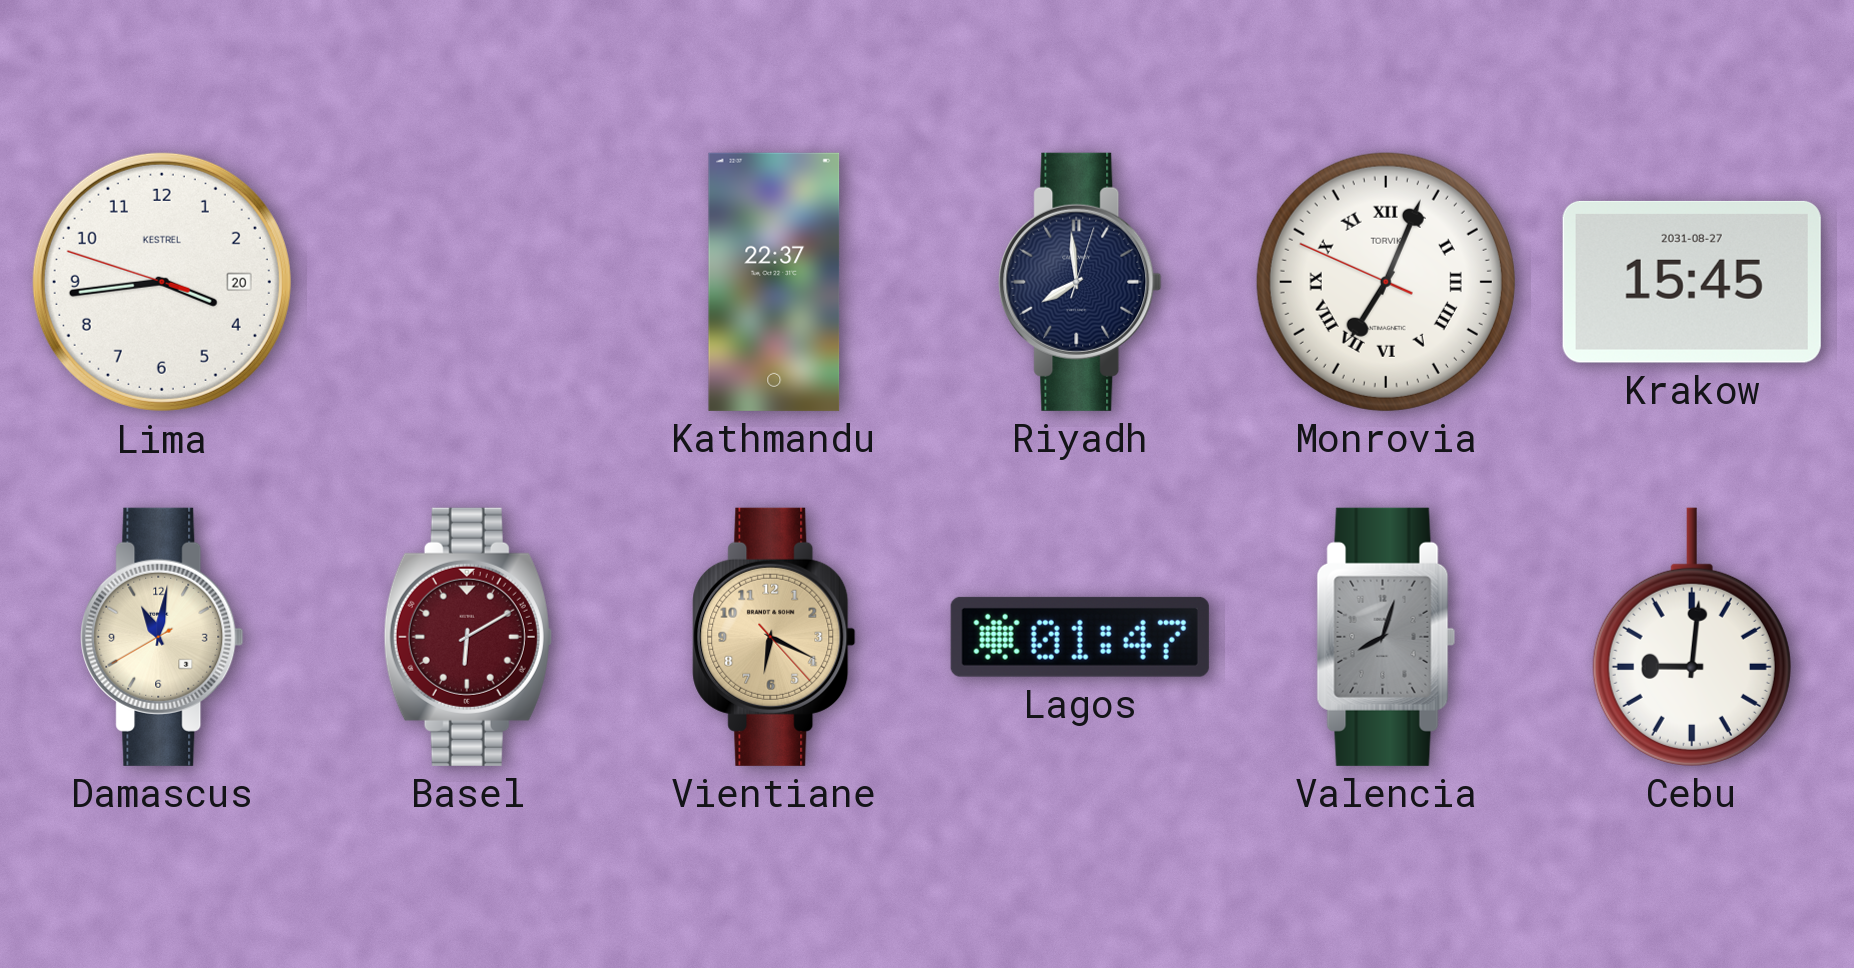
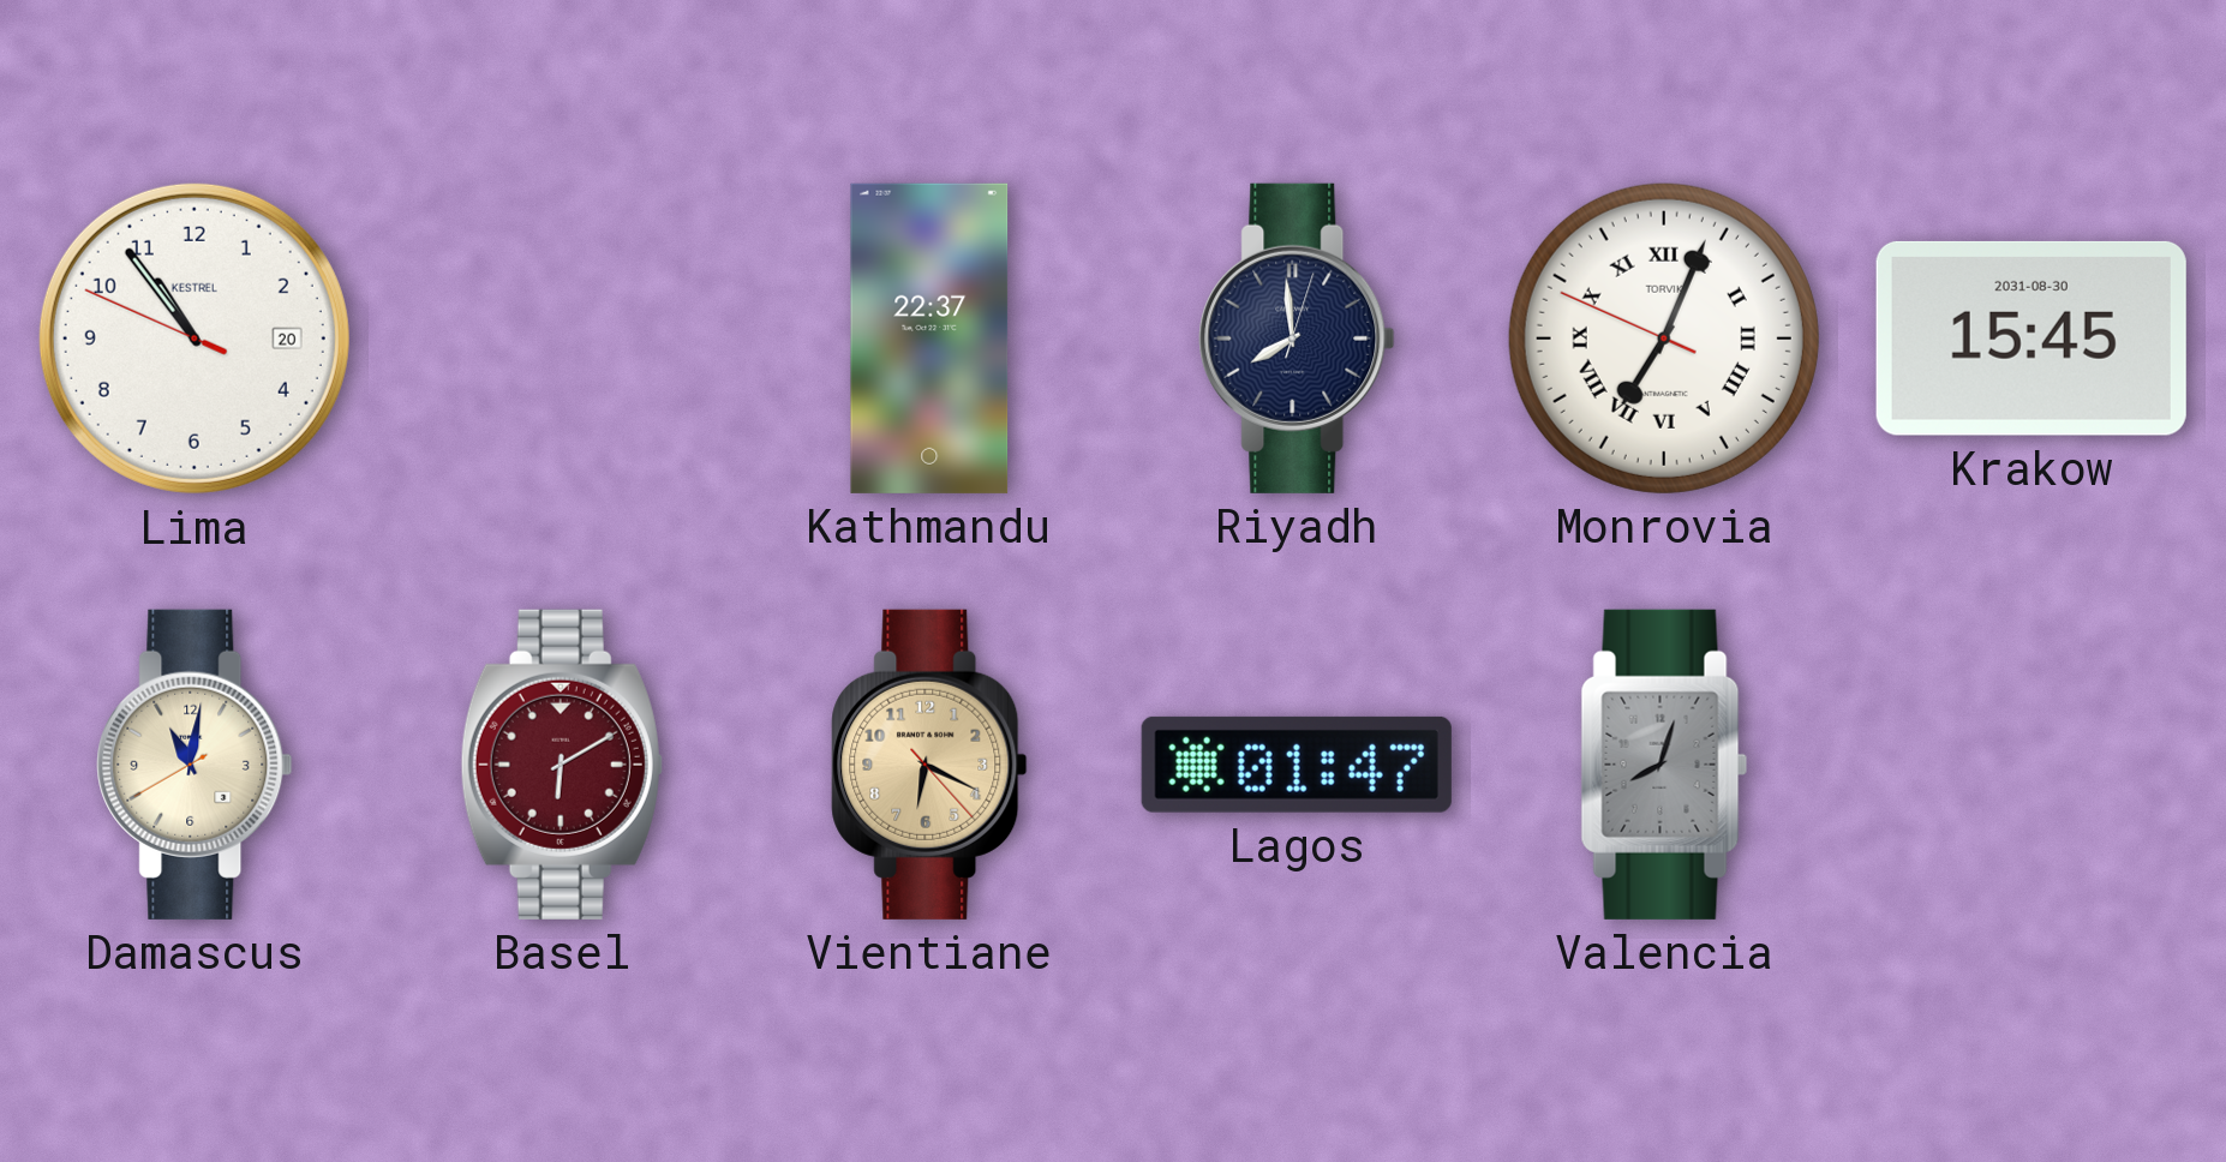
Lima: 3:43 -> 10:53 (195, 339)
Krakow date: 2031-08-27 -> 2031-08-30 (2031, 339)
Cebu: 9:01 -> none (1692, 637)
